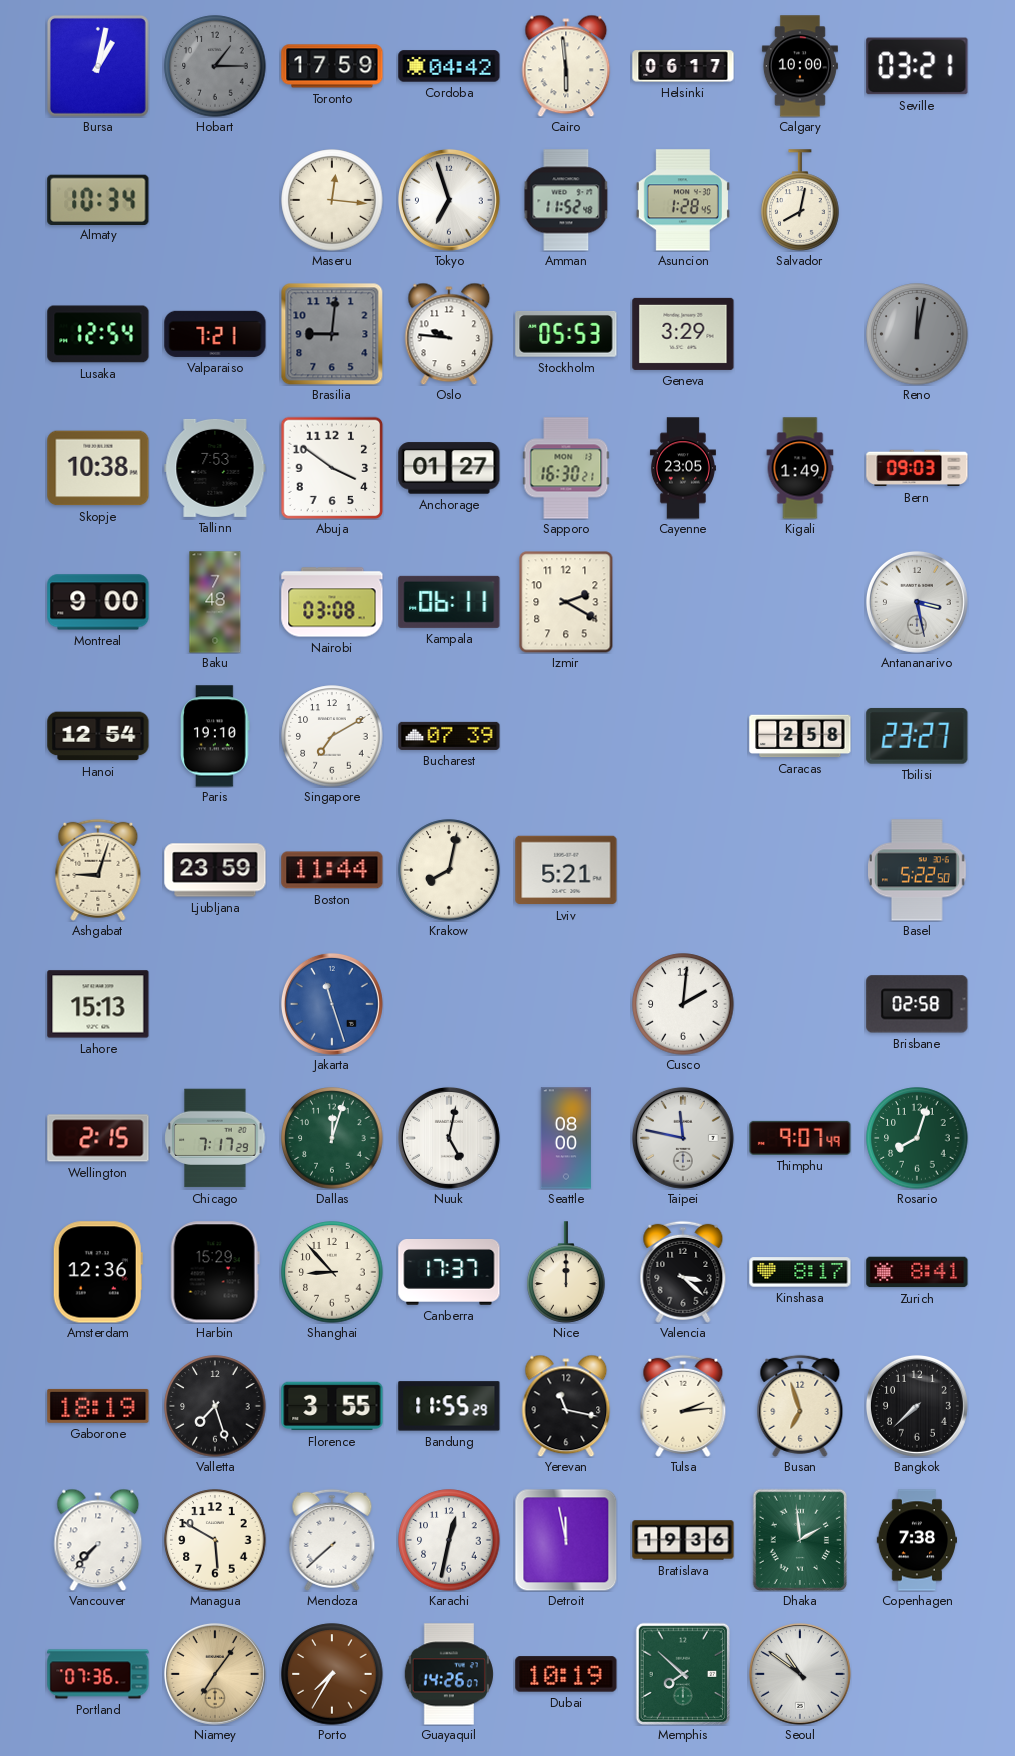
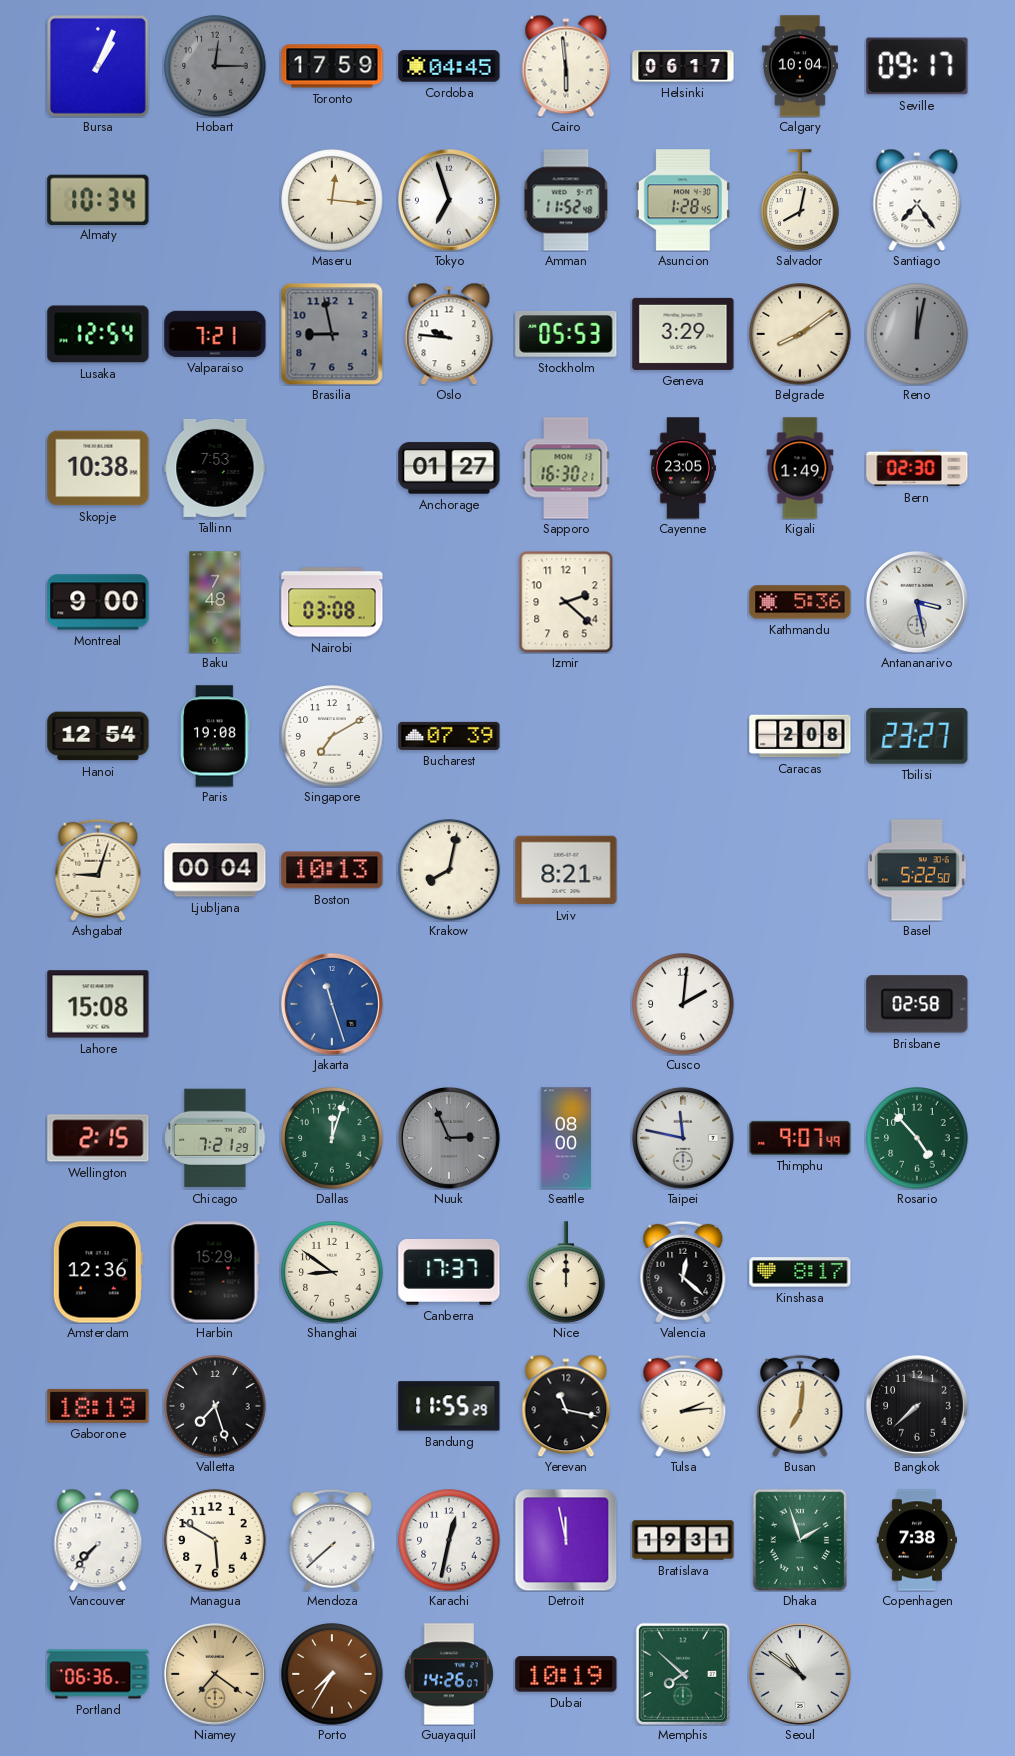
Bursa: 1:02 -> 1:04 (98, 66)
Hobart: 1:15 -> 12:15 (215, 66)
Cordoba: 04:42 -> 04:45 (449, 66)
Calgary: 10:00 -> 10:04 (800, 66)
Seville: 03:21 -> 09:17 (917, 66)
Santiago: none -> 7:24 (917, 200)
Brasilia: 9:01 -> 8:58 (332, 334)
Belgrade: none -> 8:09 (800, 334)
Abuja: 3:51 -> none (332, 468)
Bern: 09:03 -> 02:30 (917, 468)
Kampala: 06:11 -> none (449, 602)
Izmir: 2:20 -> 2:22 (566, 602)
Kathmandu: none -> 5:36 (800, 602)
Paris: 19:10 -> 19:08 (215, 736)
Caracas: 2:58 -> 2:08 (800, 736)
Ljubljana: 23:59 -> 00:04 (215, 870)
Boston: 11:44 -> 10:13 (332, 870)
Lviv: 5:21 -> 8:21 (566, 870)
Lahore: 15:13 -> 15:08 (98, 1004)
Chicago: 7:17 -> 7:21 (215, 1138)
Nuuk: 5:02 -> 2:56 (449, 1138)
Nuuk dial: white -> grey (449, 1138)
Rosario: 8:03 -> 4:53 (917, 1138)
Shanghai: 8:53 -> 8:51 (332, 1272)
Valencia: 3:22 -> 12:22 (683, 1272)
Zurich: 8:41 -> none (917, 1272)
Florence: 3:55 -> none (332, 1406)
Busan: 6:57 -> 7:01 (800, 1406)
Bratislava: 19:36 -> 19:31 (683, 1540)
Dhaka: 1:59 -> 1:57 (799, 1540)
Portland: 07:36 -> 06:36 (98, 1674)
Niamey: 7:06 -> 7:21 (215, 1674)
